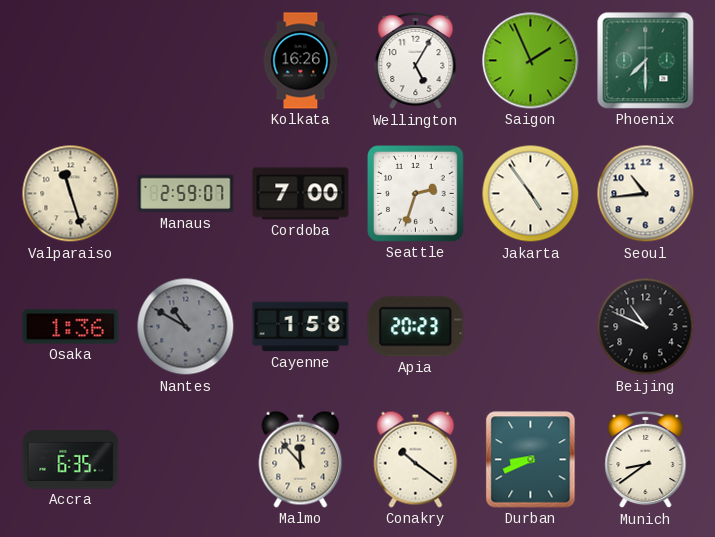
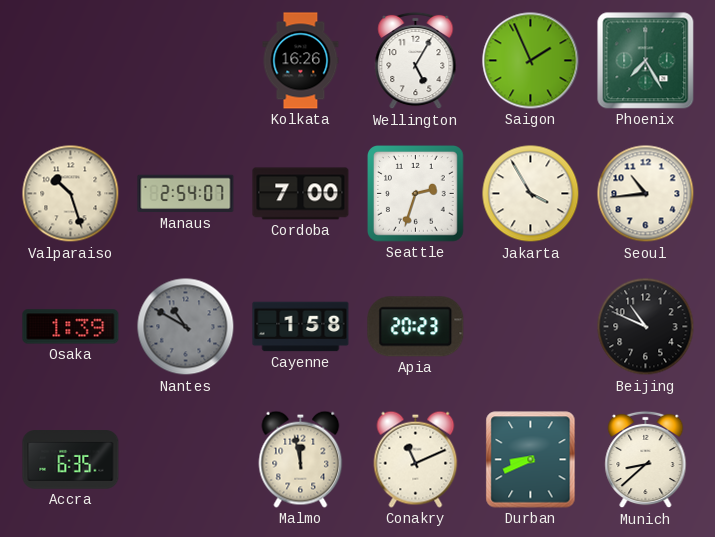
Phoenix: 7:30 -> 7:25 (646, 61)
Valparaiso: 11:27 -> 10:27 (71, 194)
Manaus: 2:59 -> 2:54 (186, 194)
Jakarta: 4:54 -> 3:55 (531, 194)
Osaka: 1:36 -> 1:39 (71, 327)
Malmo: 11:53 -> 11:58 (301, 459)
Conakry: 10:21 -> 11:11 (416, 459)
Munich: 8:39 -> 8:38 (646, 460)
